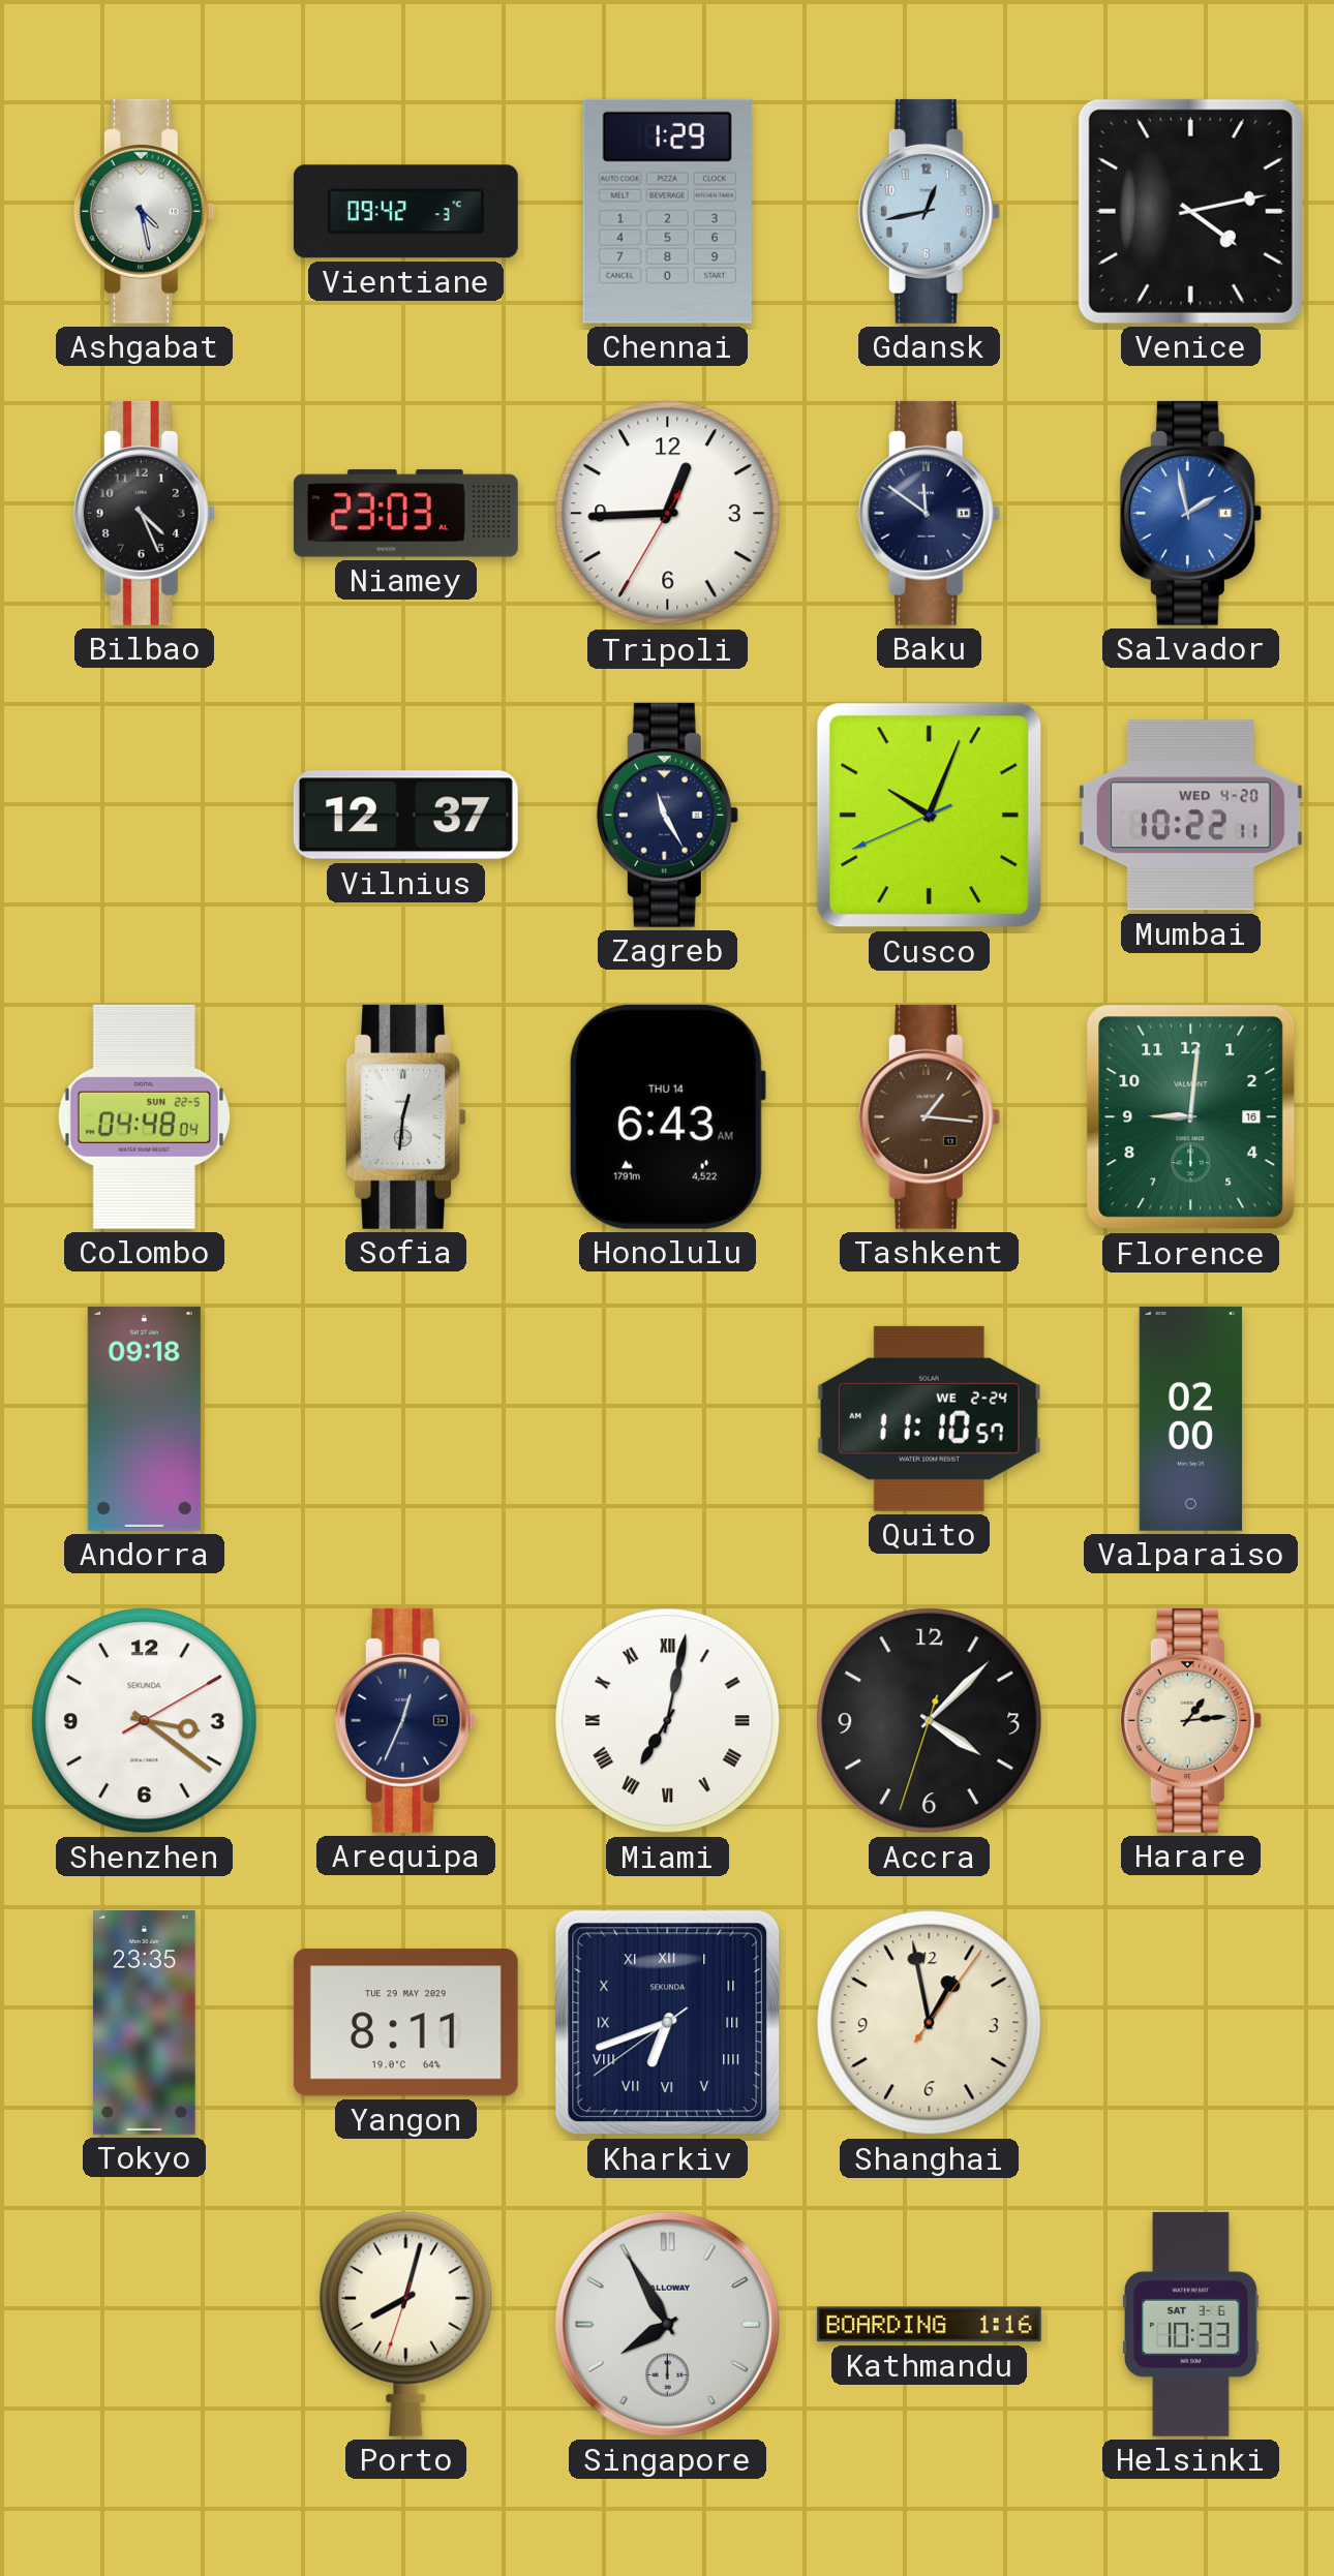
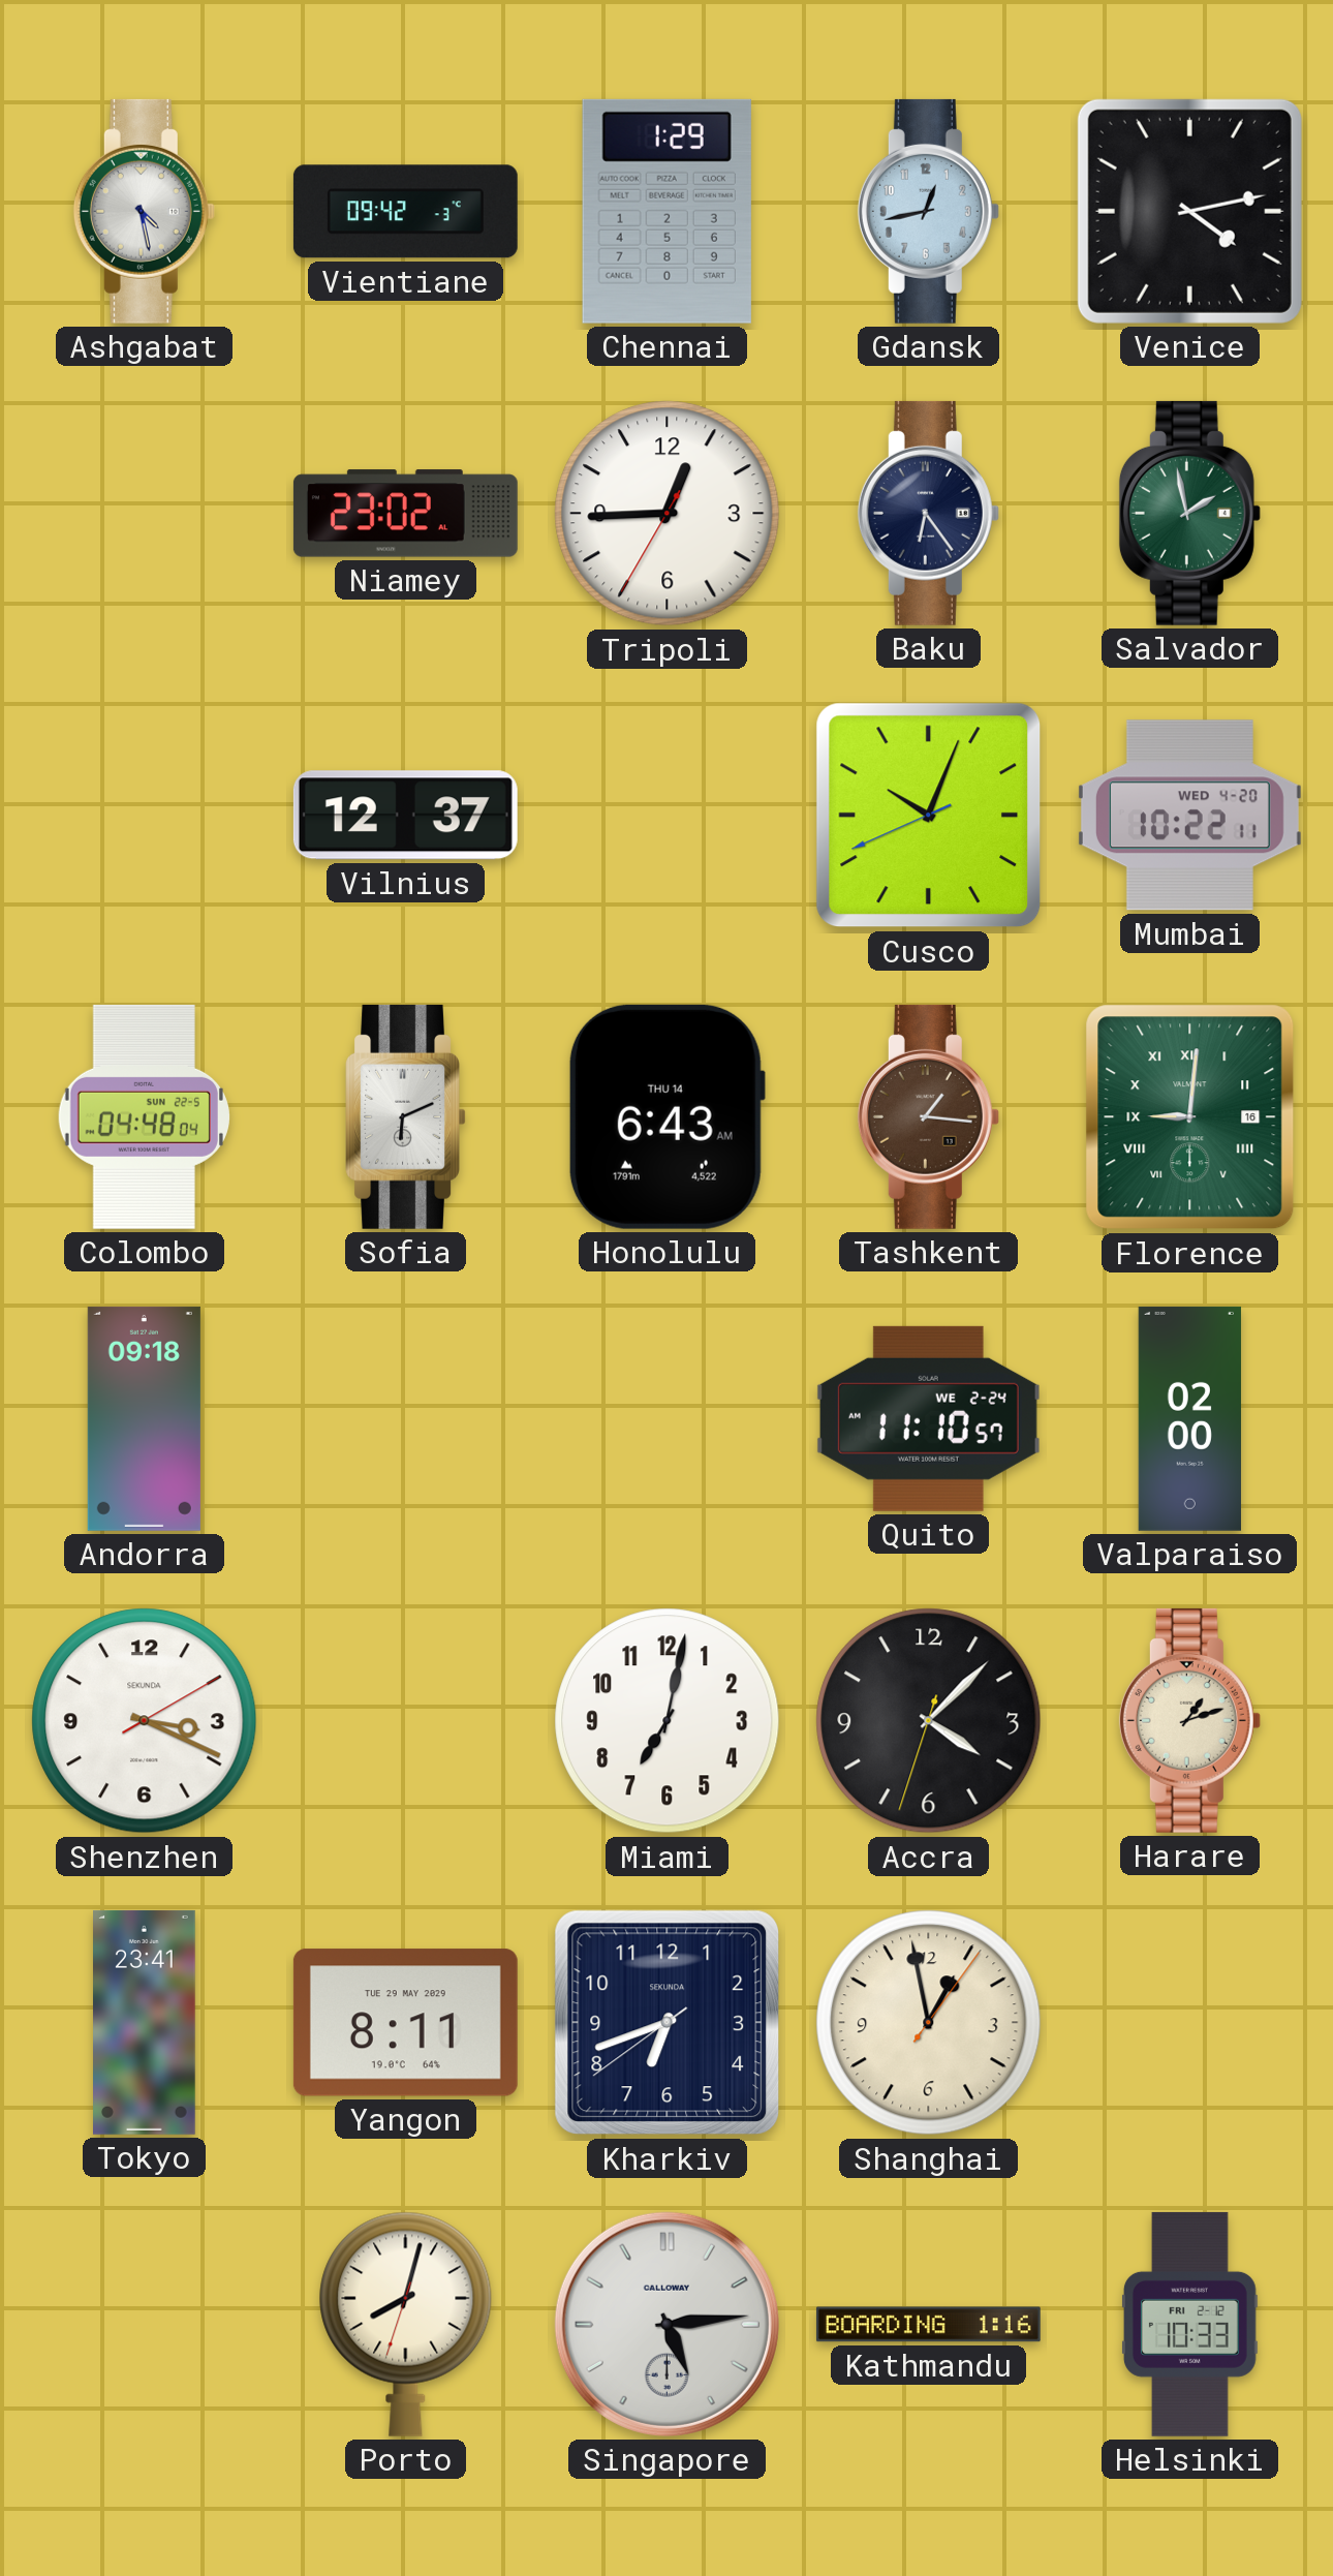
Bilbao: 4:26 -> none (144, 513)
Niamey: 23:03 -> 23:02 (405, 514)
Baku: 11:51 -> 6:24 (928, 513)
Salvador dial: blue -> green (1189, 513)
Zagreb: 11:25 -> none (667, 815)
Sofia: 12:31 -> 6:11 (406, 1116)
Florence numerals: Arabic -> Roman (1190, 1117)
Shenzhen: 3:21 -> 3:19 (145, 1721)
Arequipa: 12:34 -> none (405, 1720)
Miami numerals: Roman -> Arabic (668, 1721)
Harare: 1:14 -> 1:12 (1189, 1720)
Tokyo: 23:35 -> 23:41 (145, 2022)
Kharkiv numerals: Roman -> Arabic (668, 2023)
Singapore: 7:55 -> 5:14 (667, 2324)
Helsinki date: SAT 3-6 -> FRI 2-12 (1189, 2324)
